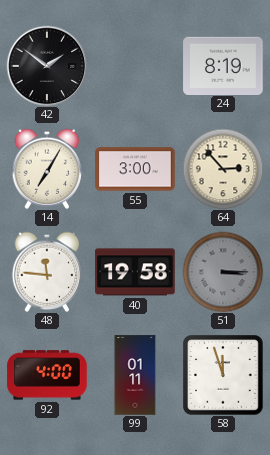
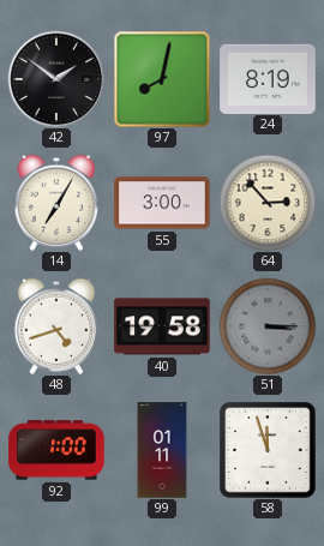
97: none -> 8:02 (162, 79)
48: 11:46 -> 4:42 (56, 326)
92: 4:00 -> 1:00 (56, 450)
